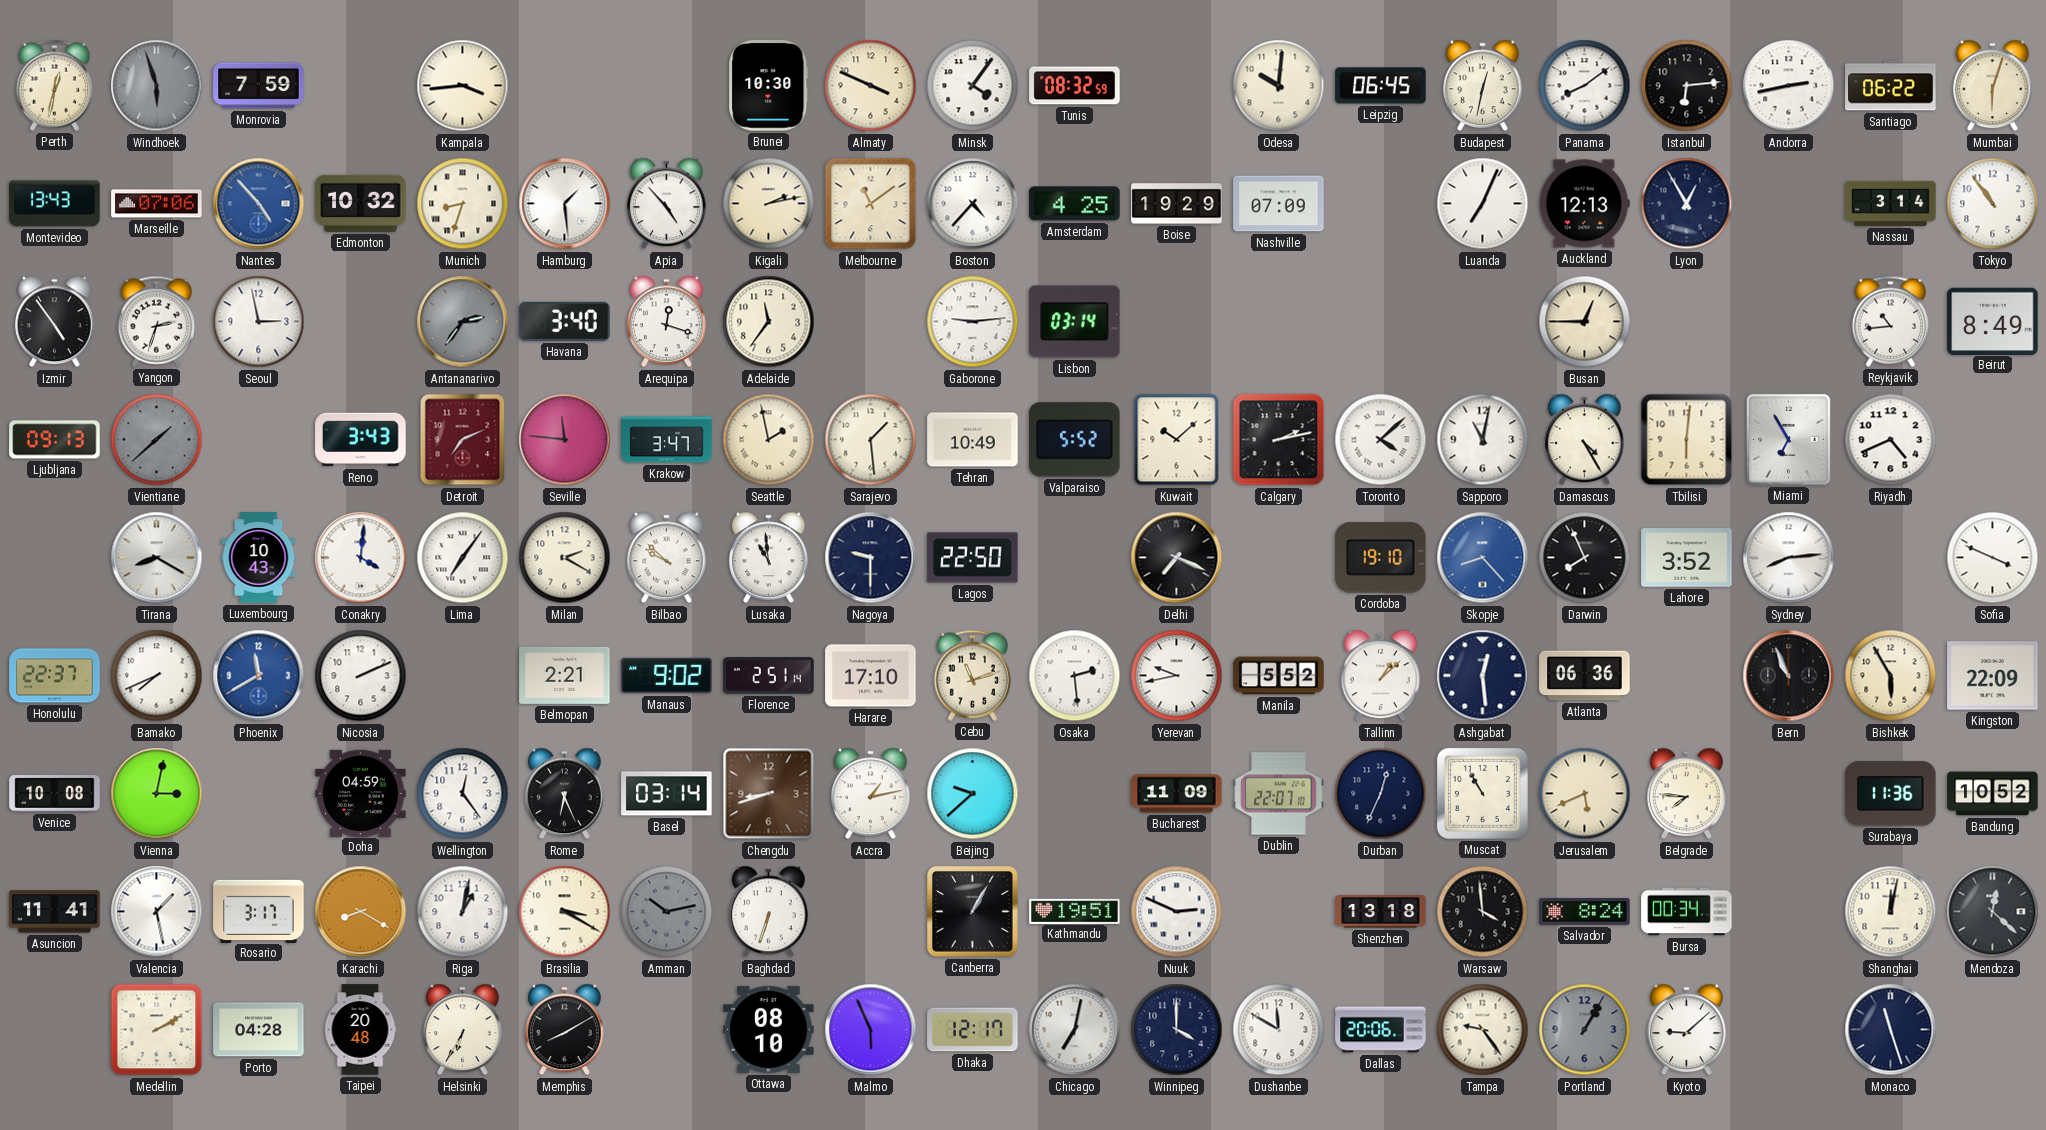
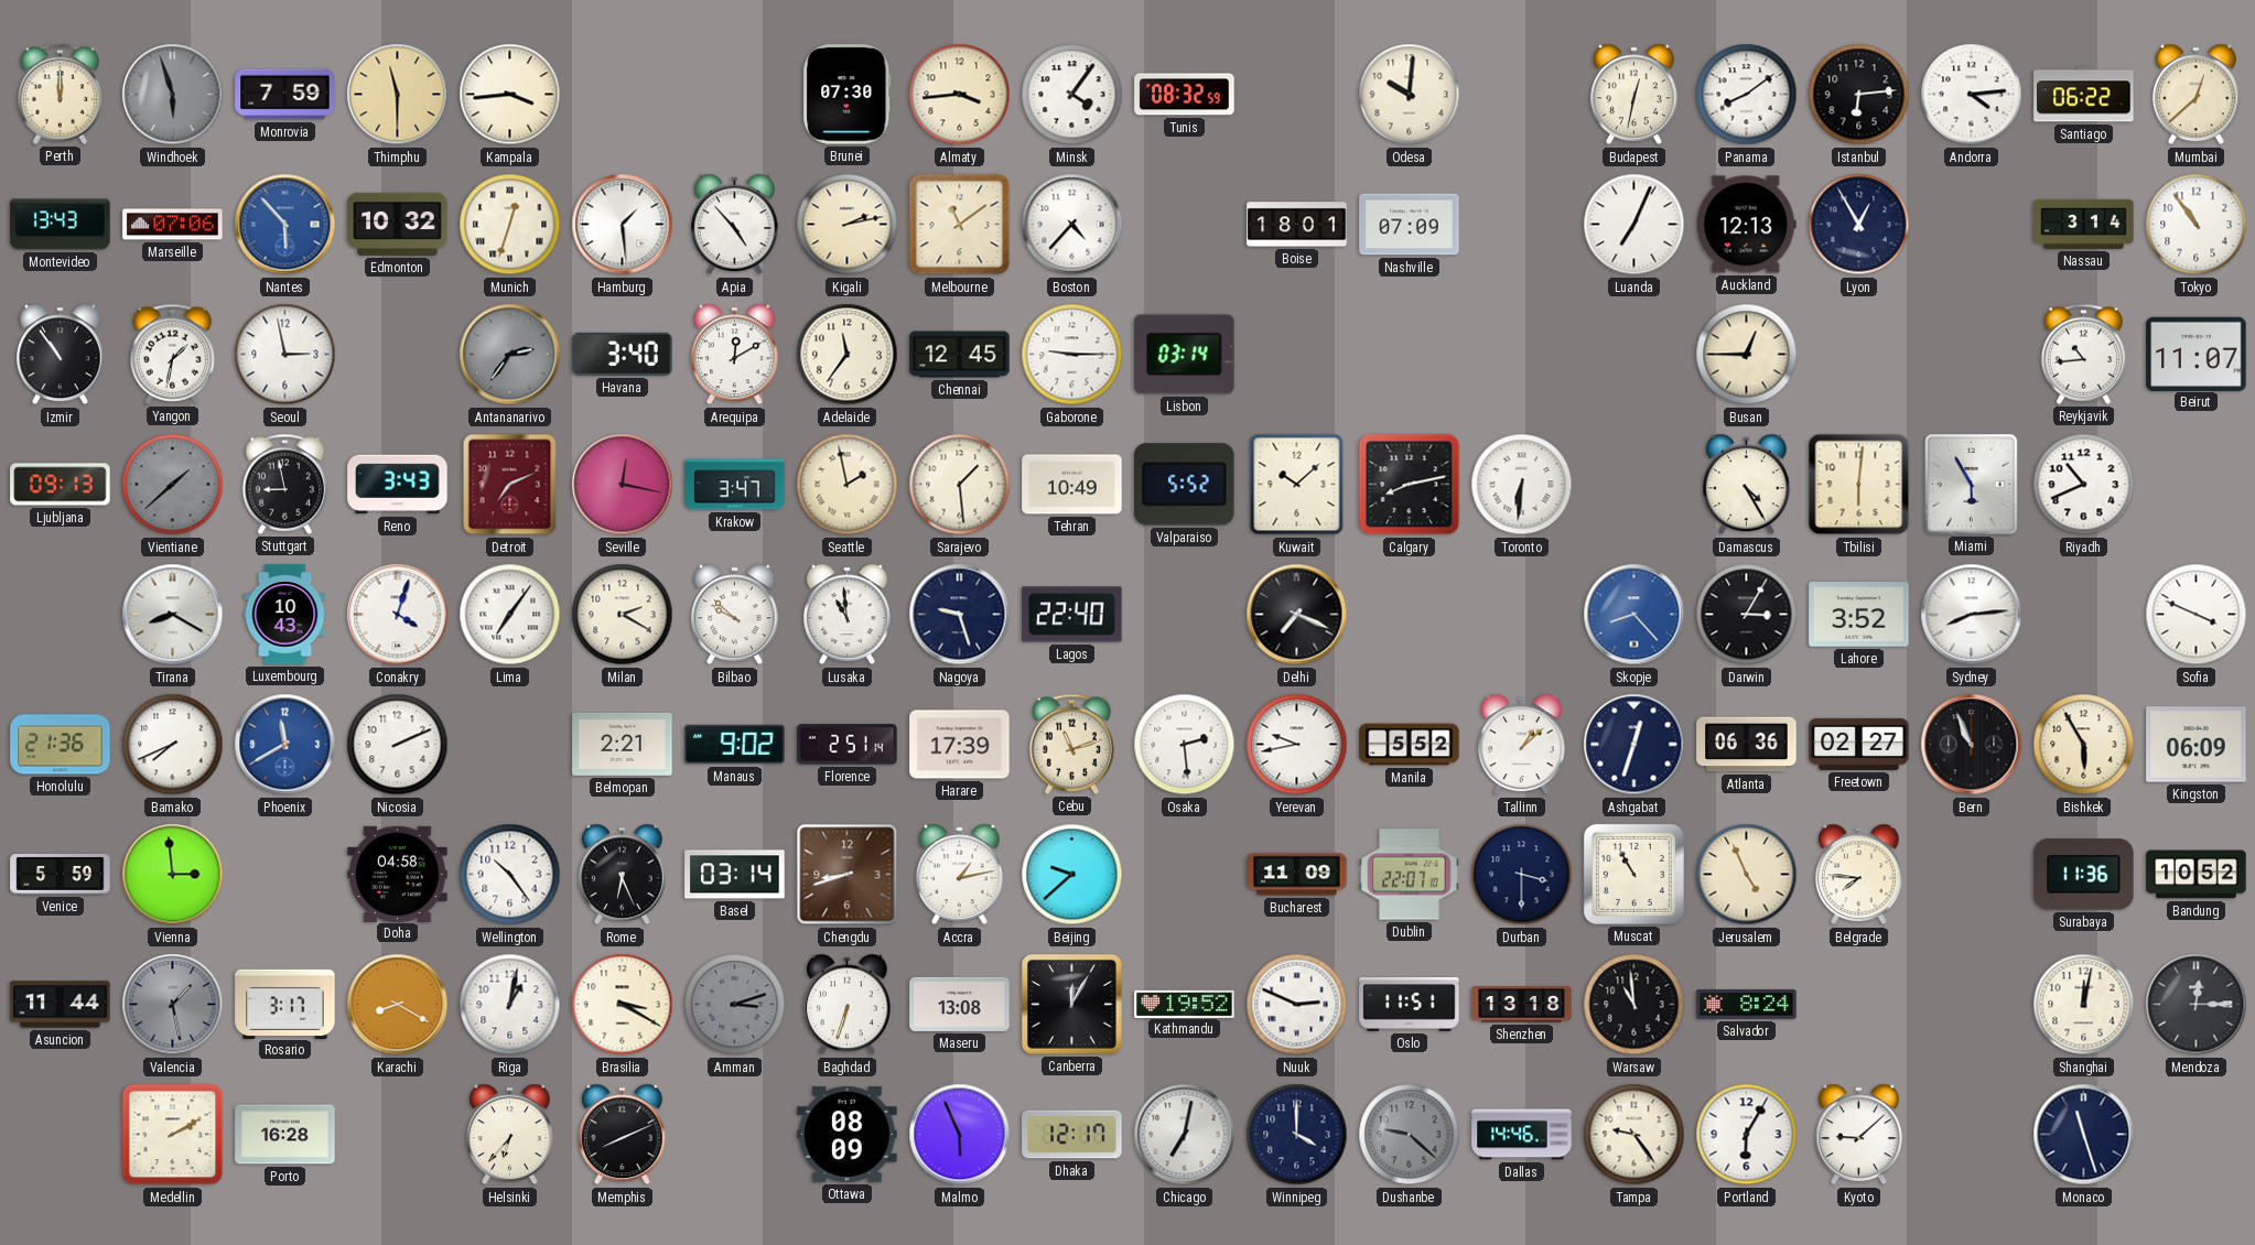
Perth: 12:32 -> 12:00 (60, 94)
Thimphu: none -> 11:30 (398, 95)
Brunei: 10:30 -> 07:30 (848, 95)
Almaty: 3:49 -> 3:44 (960, 95)
Leipzig: 06:45 -> none (1381, 86)
Andorra: 2:43 -> 4:14 (1972, 95)
Mumbai: 6:03 -> 12:38 (2197, 95)
Nantes: 4:53 -> 5:53 (285, 225)
Munich: 8:33 -> 12:33 (510, 225)
Amsterdam: 4:25 -> none (1075, 204)
Boise: 19:29 -> 18:01 (1297, 225)
Izmir: 4:54 -> 10:54 (61, 355)
Yangon: 2:33 -> 1:32 (172, 354)
Arequipa: 12:18 -> 12:10 (735, 355)
Chennai: none -> 12:45 (960, 355)
Gaborone: 9:14 -> 9:15 (1072, 355)
Beirut: 8:49 -> 11:07 (2197, 354)
Stuttgart: none -> 8:58 (284, 484)
Seville: 11:46 -> 12:17 (623, 485)
Calgary: 2:13 -> 8:13 (1410, 485)
Toronto: 4:08 -> 6:31 (1522, 485)
Sapporo: 11:02 -> none (1483, 440)
Miami: 6:55 -> 5:55 (1971, 484)
Riyadh: 4:41 -> 10:41 (2084, 485)
Conakry: 4:01 -> 4:03 (398, 615)
Nagoya: 9:30 -> 9:27 (960, 615)
Lagos: 22:50 -> 22:40 (1072, 615)
Cordoba: 19:10 -> none (1381, 558)
Darwin: 7:56 -> 3:05 (1747, 615)
Honolulu: 22:37 -> 21:36 (61, 745)
Harare: 17:10 -> 17:39 (960, 745)
Ashgabat: 12:29 -> 12:33 (1634, 745)
Freetown: none -> 02:27 (1859, 744)
Kingston: 22:09 -> 06:09 (2197, 745)
Venice: 10:08 -> 5:59 (61, 875)
Vienna: 3:02 -> 2:59 (173, 875)
Doha: 04:59 -> 04:58 (398, 874)
Wellington: 12:24 -> 10:24 (510, 875)
Durban: 12:34 -> 3:30 (1522, 875)
Jerusalem: 5:41 -> 4:56 (1747, 875)
Asuncion: 11:41 -> 11:44 (61, 1005)
Valencia dial: white -> grey (173, 1005)
Amman: 10:13 -> 3:12 (735, 1005)
Maseru: none -> 13:08 (960, 1004)
Canberra: 1:05 -> 12:05 (1072, 1005)
Kathmandu: 19:51 -> 19:52 (1185, 1004)
Oslo: none -> 11:51 (1410, 1005)
Warsaw: 3:59 -> 10:59 (1634, 1005)
Bursa: 00:34 -> none (1687, 912)
Mendoza: 12:22 -> 12:15 (2197, 1005)
Porto: 04:28 -> 16:28 (285, 1135)
Taipei: 20:48 -> none (360, 1030)
Helsinki: 6:35 -> 6:37 (510, 1135)
Memphis: 8:10 -> 8:11 (623, 1135)
Ottawa: 08:10 -> 08:09 (848, 1134)
Dushanbe: 11:50 -> 9:22 (1410, 1135)
Dushanbe dial: white -> grey (1410, 1135)
Dallas: 20:06 -> 14:46 (1522, 1135)
Portland: 1:05 -> 6:05 (1747, 1135)
Portland dial: grey -> white (1747, 1135)
